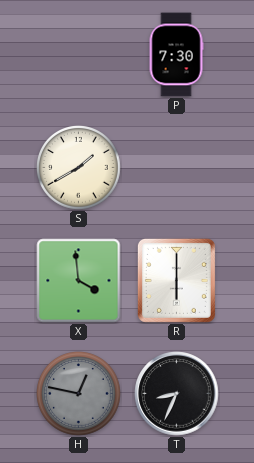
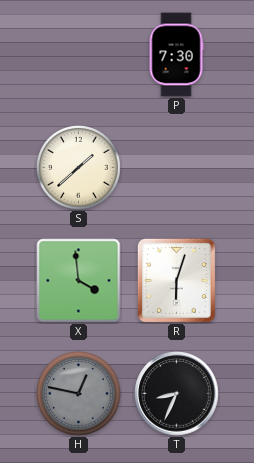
S: 1:40 -> 1:38 (79, 168)
R: 6:00 -> 6:03 (176, 280)
